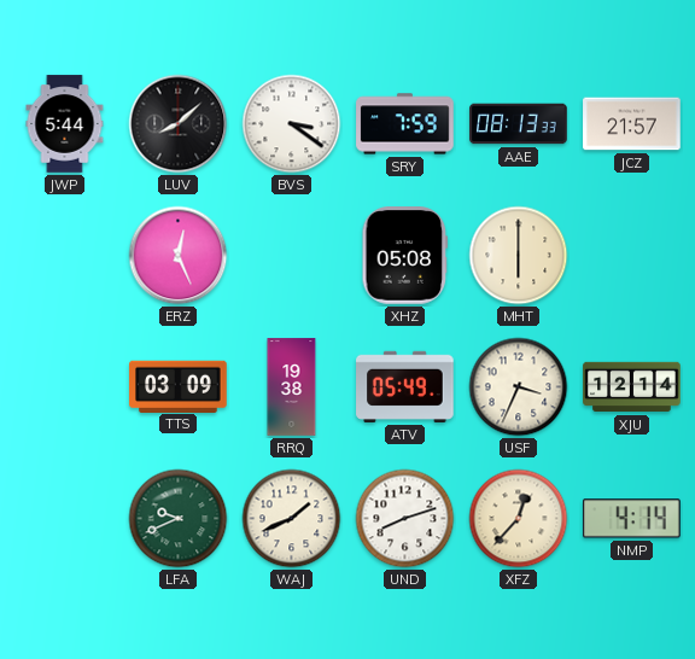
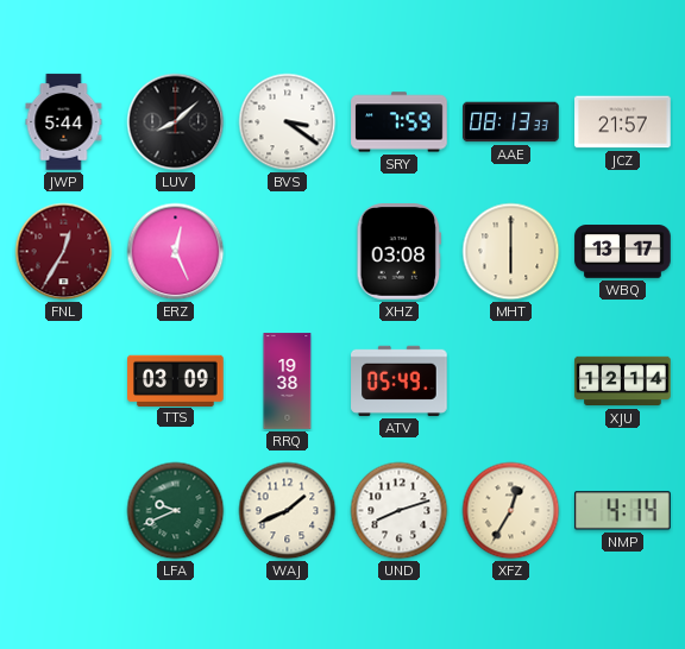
FNL: none -> 12:35 (64, 252)
XHZ: 05:08 -> 03:08 (400, 252)
WBQ: none -> 13:17 (623, 252)
USF: 3:34 -> none (519, 387)
XFZ: 12:37 -> 12:35 (511, 511)
